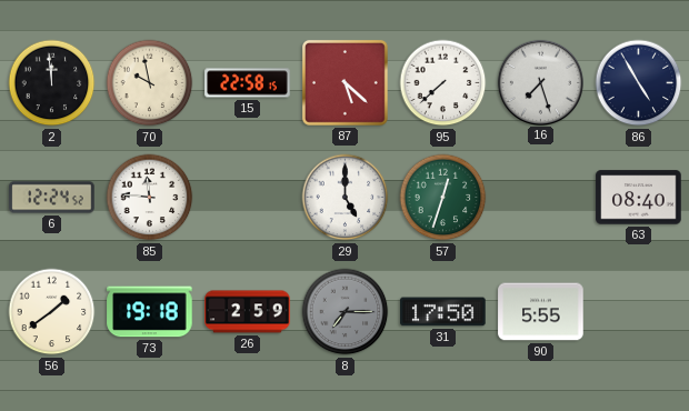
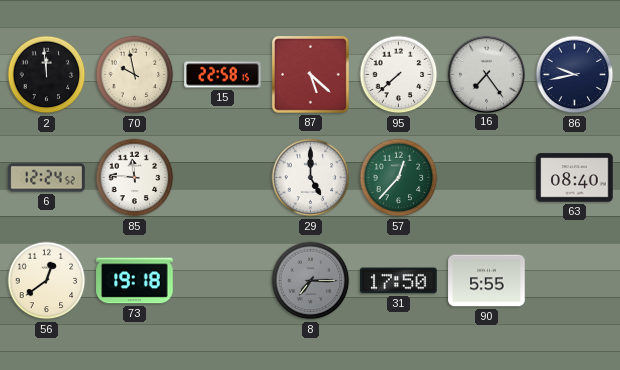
16: 7:27 -> 7:24 (486, 74)
86: 4:55 -> 9:43 (575, 75)
57: 12:33 -> 12:37 (399, 178)
56: 1:39 -> 12:39 (47, 281)
26: 2:59 -> none (248, 312)
